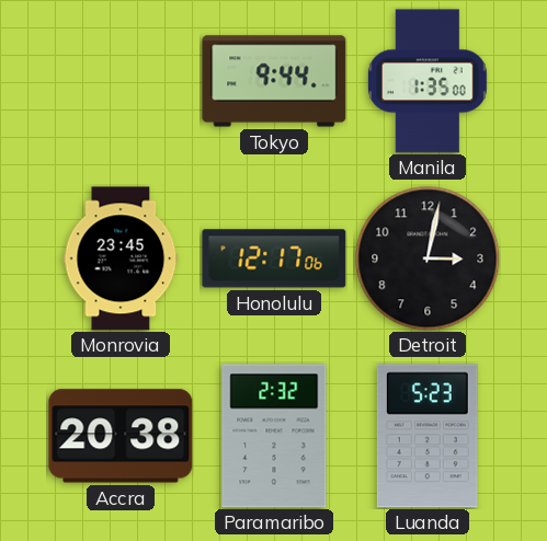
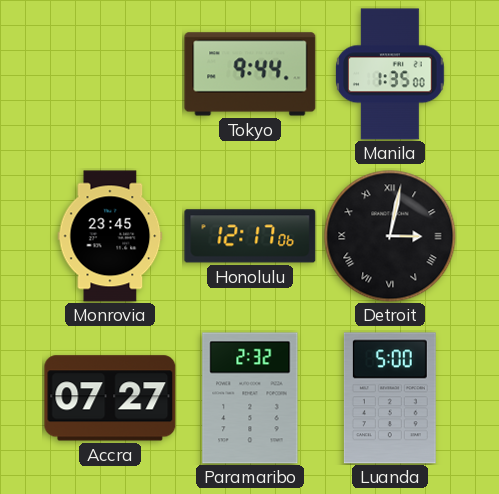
Detroit numerals: Arabic -> Roman (390, 236)
Accra: 20:38 -> 07:27 (110, 398)
Luanda: 5:23 -> 5:00 (390, 398)
